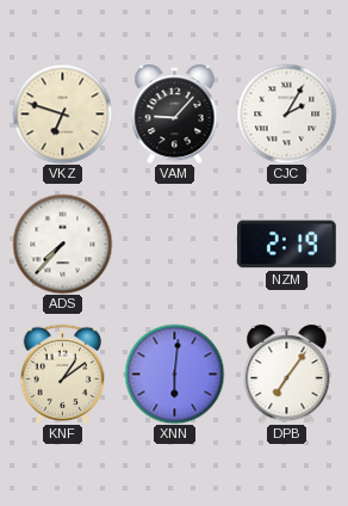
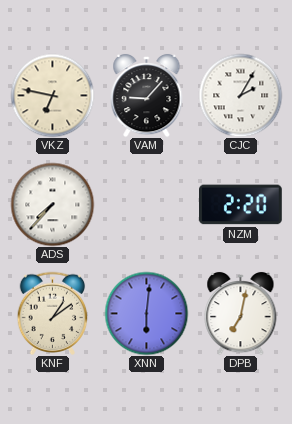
VKZ: 6:48 -> 6:47 (52, 95)
NZM: 2:19 -> 2:20 (241, 205)
DPB: 7:06 -> 7:02 (241, 313)
